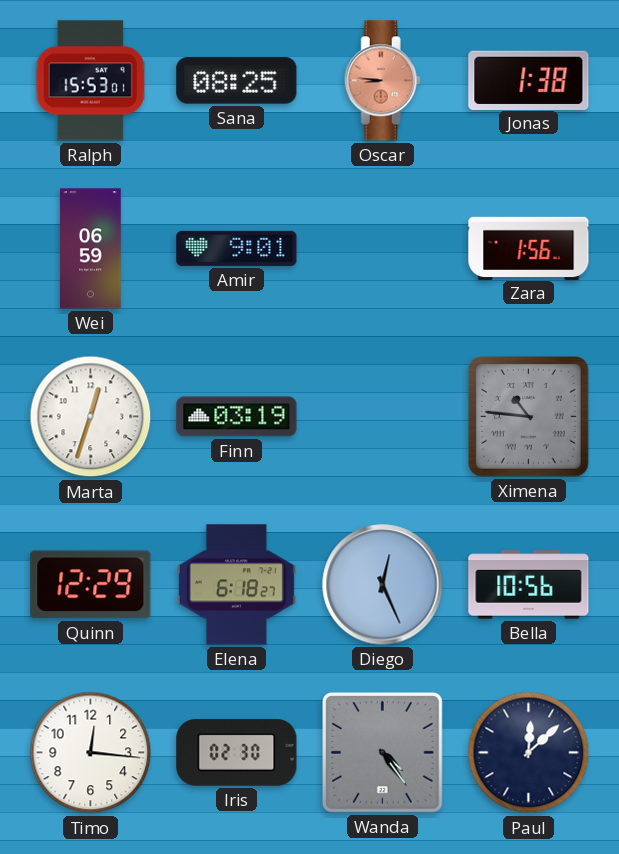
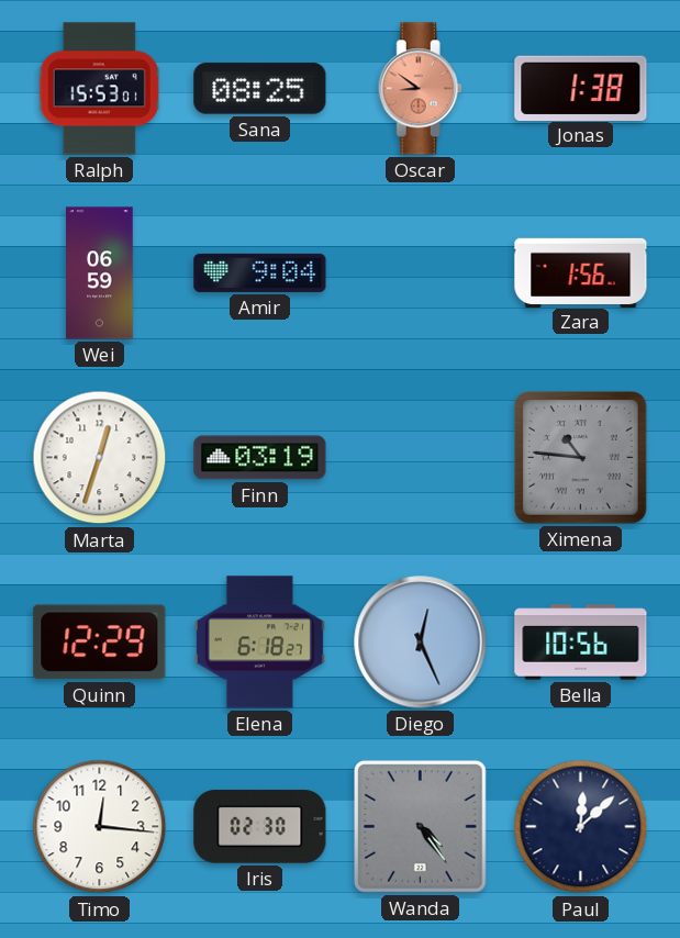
Oscar: 8:46 -> 8:51 (420, 89)
Amir: 9:01 -> 9:04 (260, 272)
